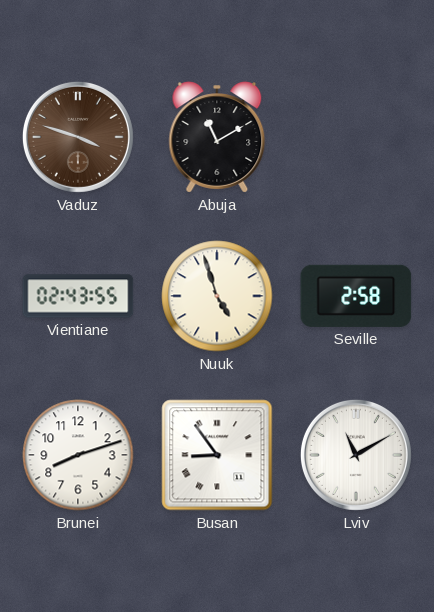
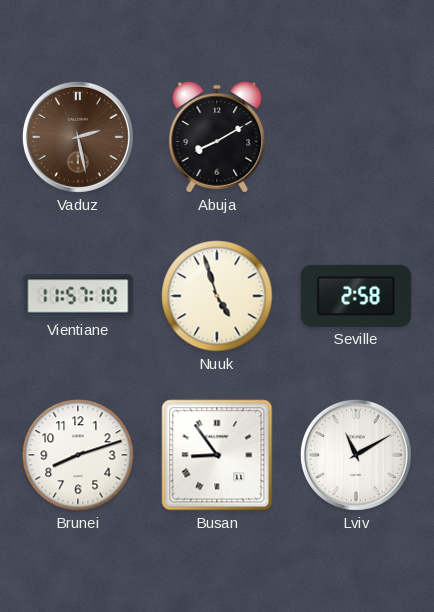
Vaduz: 3:48 -> 2:28 (78, 137)
Abuja: 11:10 -> 8:10 (217, 137)
Vientiane: 02:43 -> 11:57 (78, 296)
